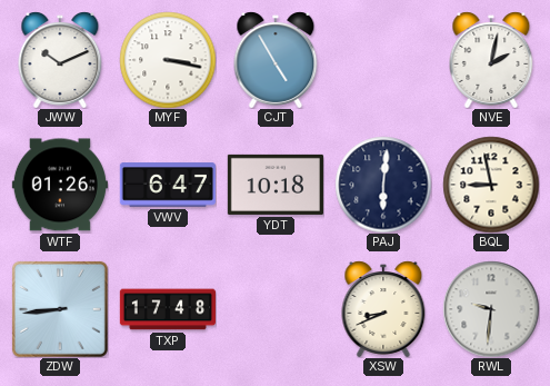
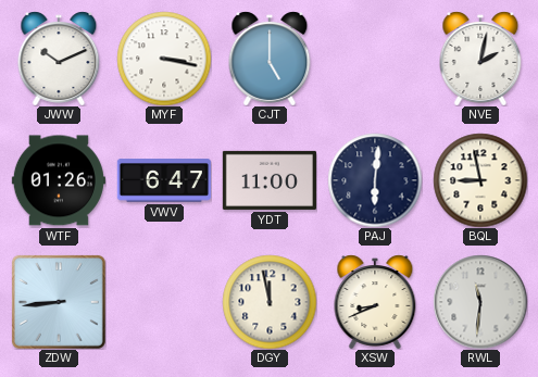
CJT: 4:55 -> 5:00 (270, 59)
YDT: 10:18 -> 11:00 (270, 180)
TXP: 17:48 -> none (167, 309)
DGY: none -> 11:58 (270, 302)
RWL: 9:31 -> 11:31 (480, 302)
